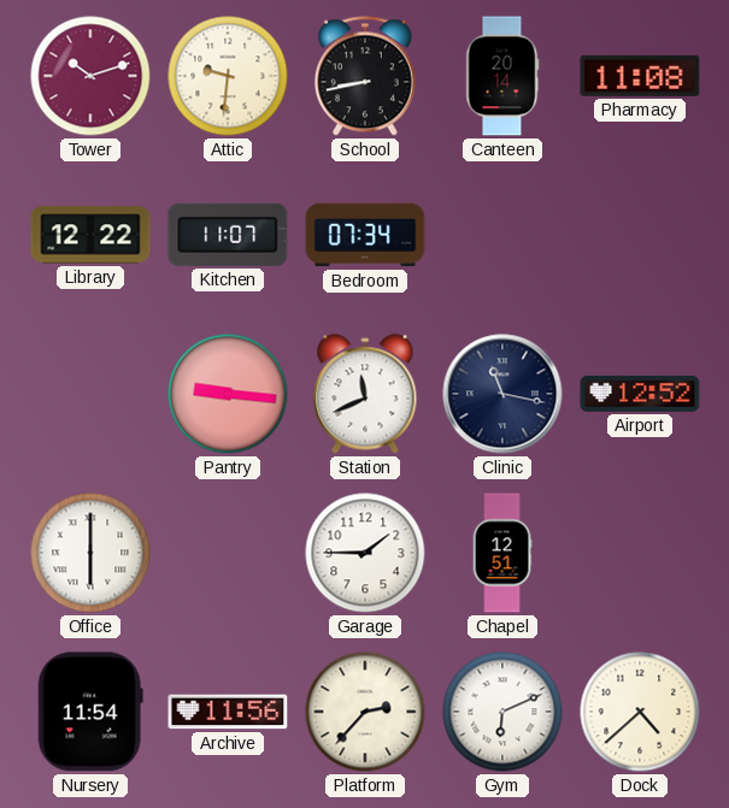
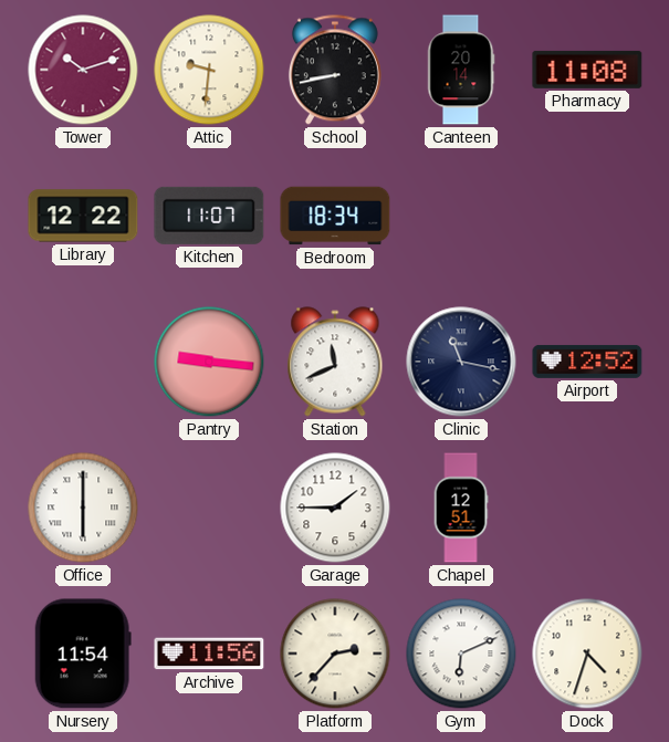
Bedroom: 07:34 -> 18:34 (335, 216)
Dock: 4:38 -> 4:33 (587, 654)
